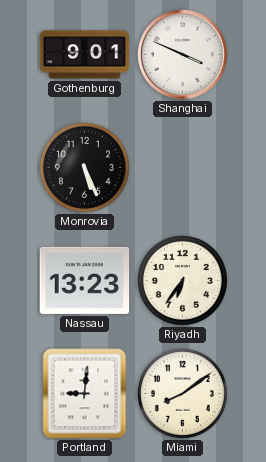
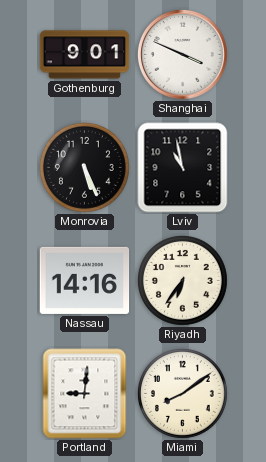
Lviv: none -> 10:58 (183, 168)
Nassau: 13:23 -> 14:16 (85, 280)
